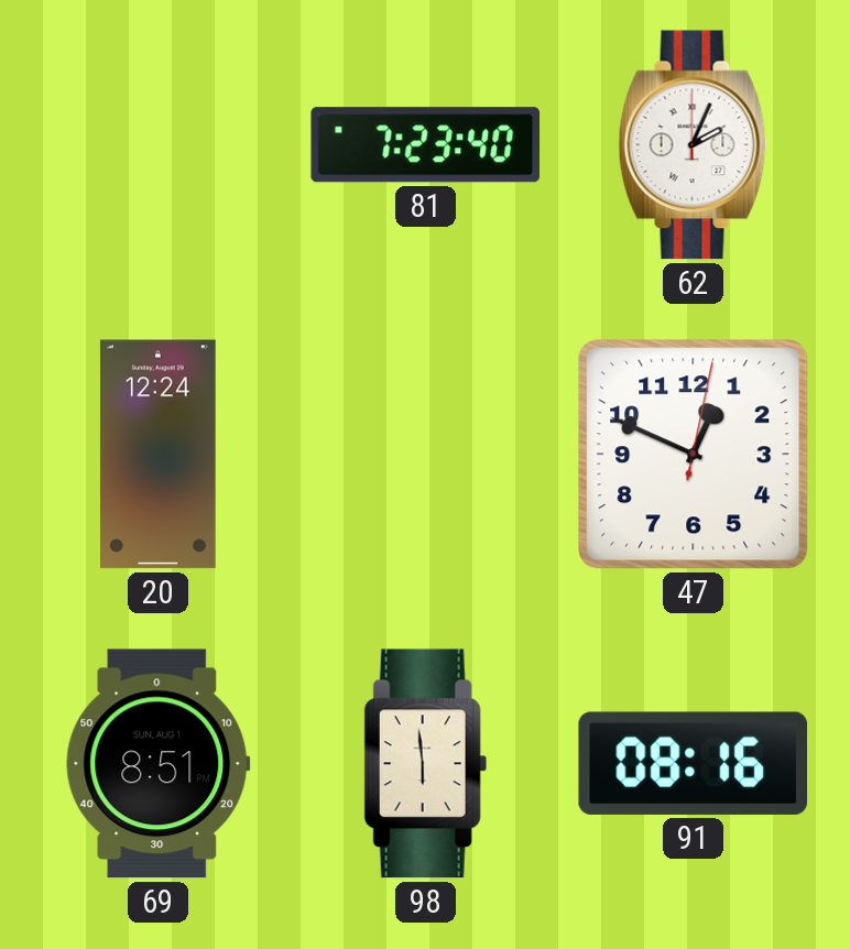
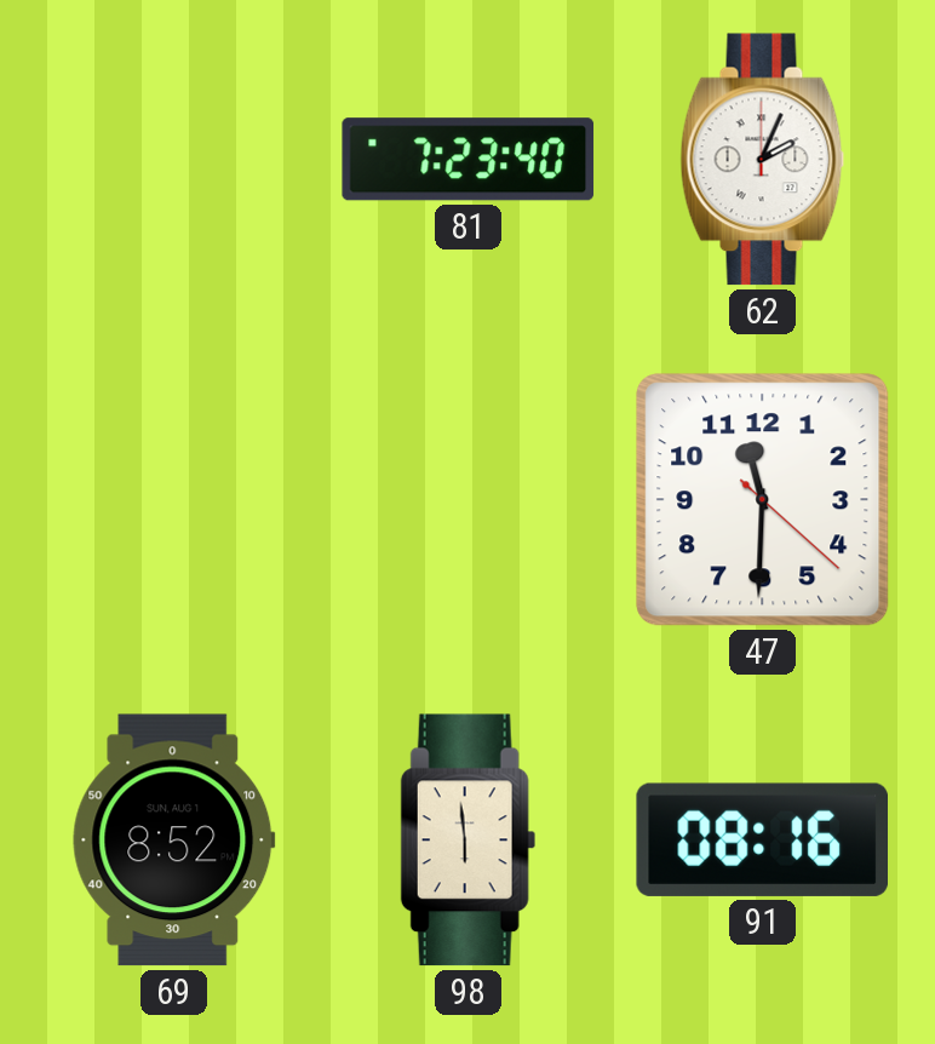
20: 12:24 -> none (159, 455)
47: 12:49 -> 11:30 (763, 500)
69: 8:51 -> 8:52 (174, 841)
